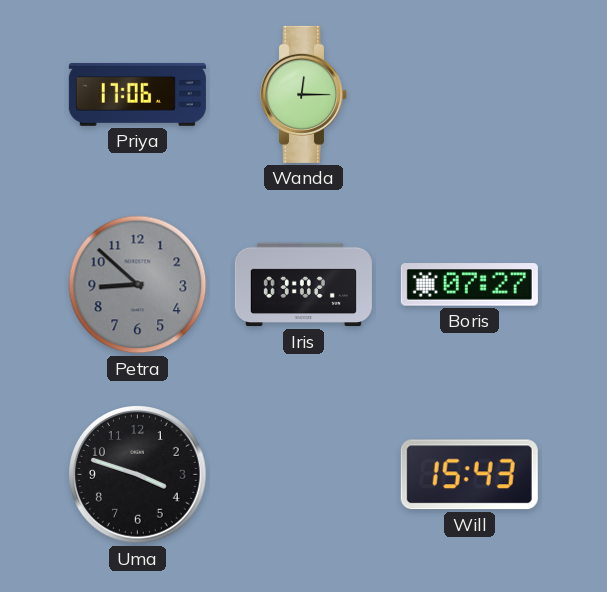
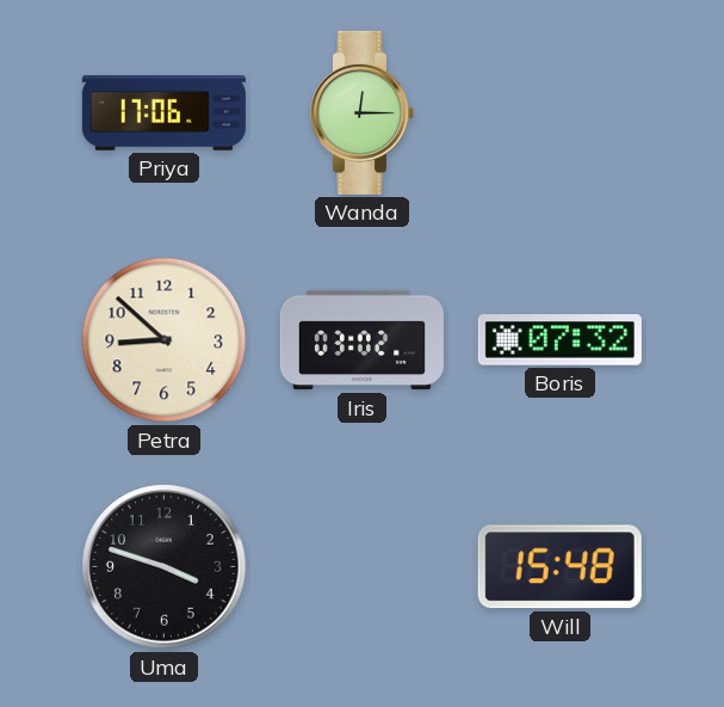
Petra dial: grey -> cream (165, 340)
Boris: 07:27 -> 07:32 (559, 340)
Will: 15:43 -> 15:48 (559, 567)
